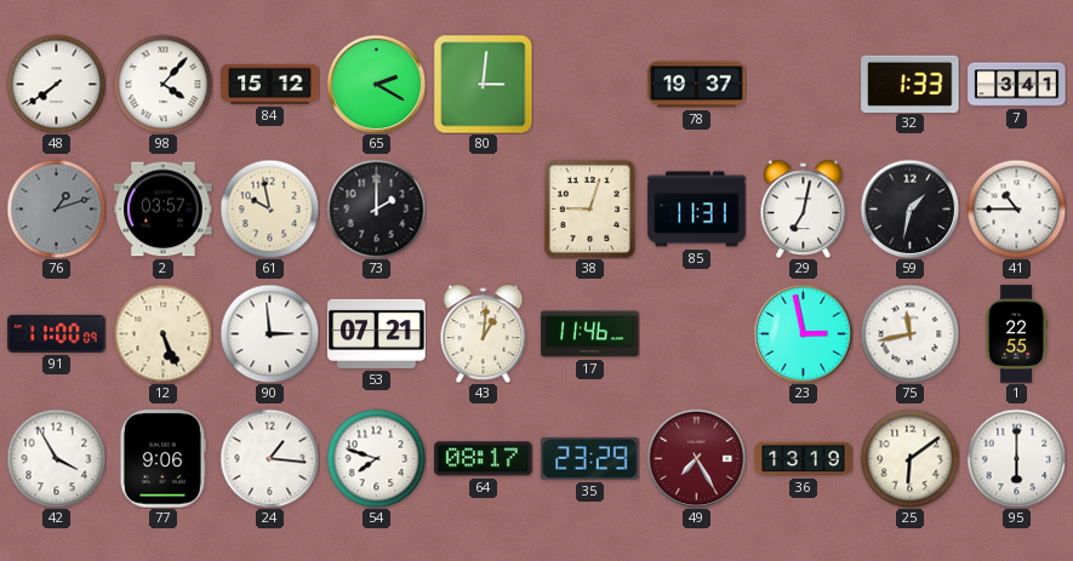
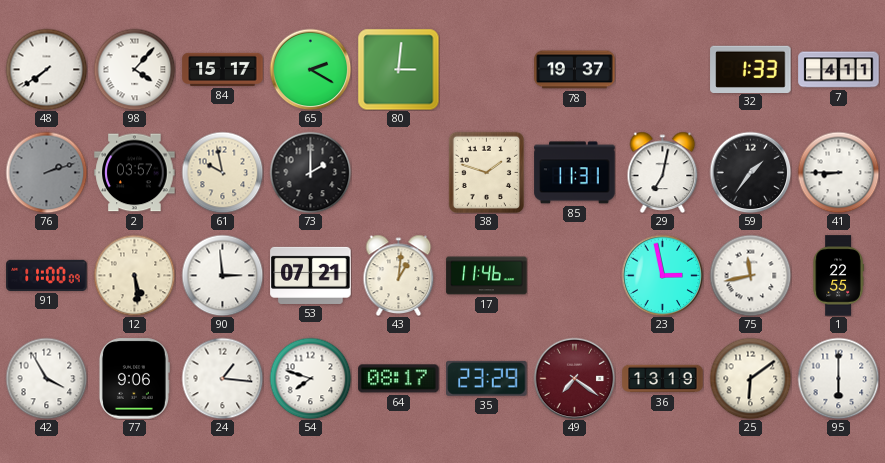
84: 15:12 -> 15:17 (223, 69)
7: 3:41 -> 4:11 (839, 70)
76: 1:12 -> 2:12 (46, 172)
38: 9:03 -> 1:48 (486, 172)
59: 1:32 -> 1:36 (750, 172)
41: 10:45 -> 8:45 (838, 172)
12: 5:26 -> 5:29 (134, 275)
49: 7:25 -> 7:21 (574, 378)
